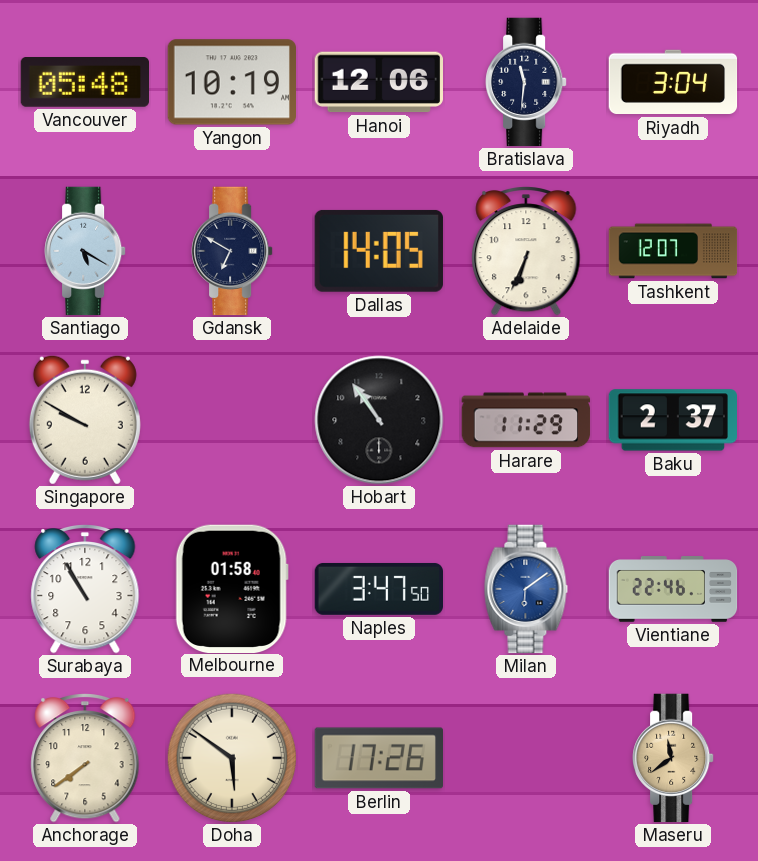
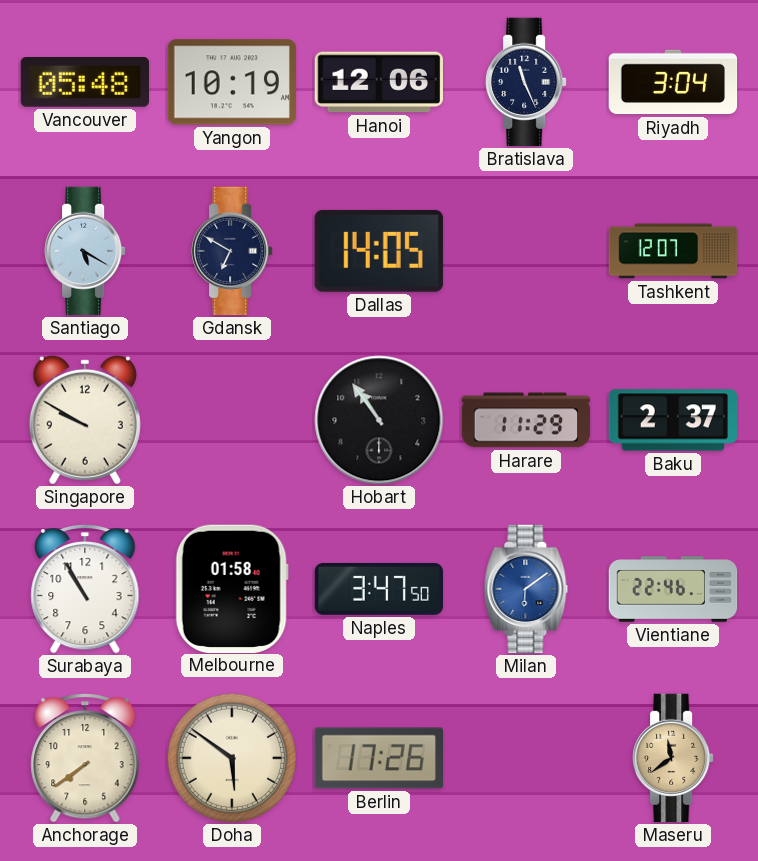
Bratislava: 11:31 -> 11:26 (526, 82)
Adelaide: 6:34 -> none (526, 252)
